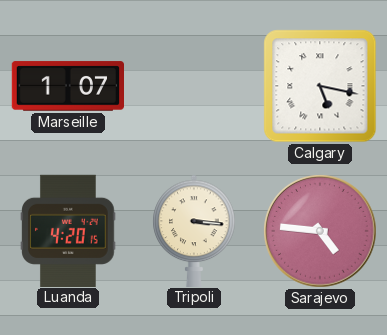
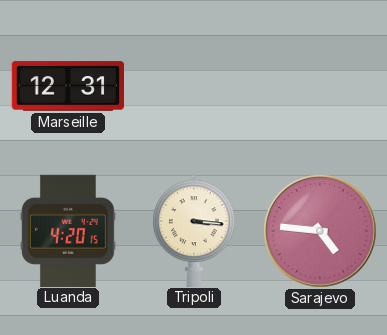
Marseille: 1:07 -> 12:31 (68, 86)
Calgary: 5:17 -> none (320, 86)
